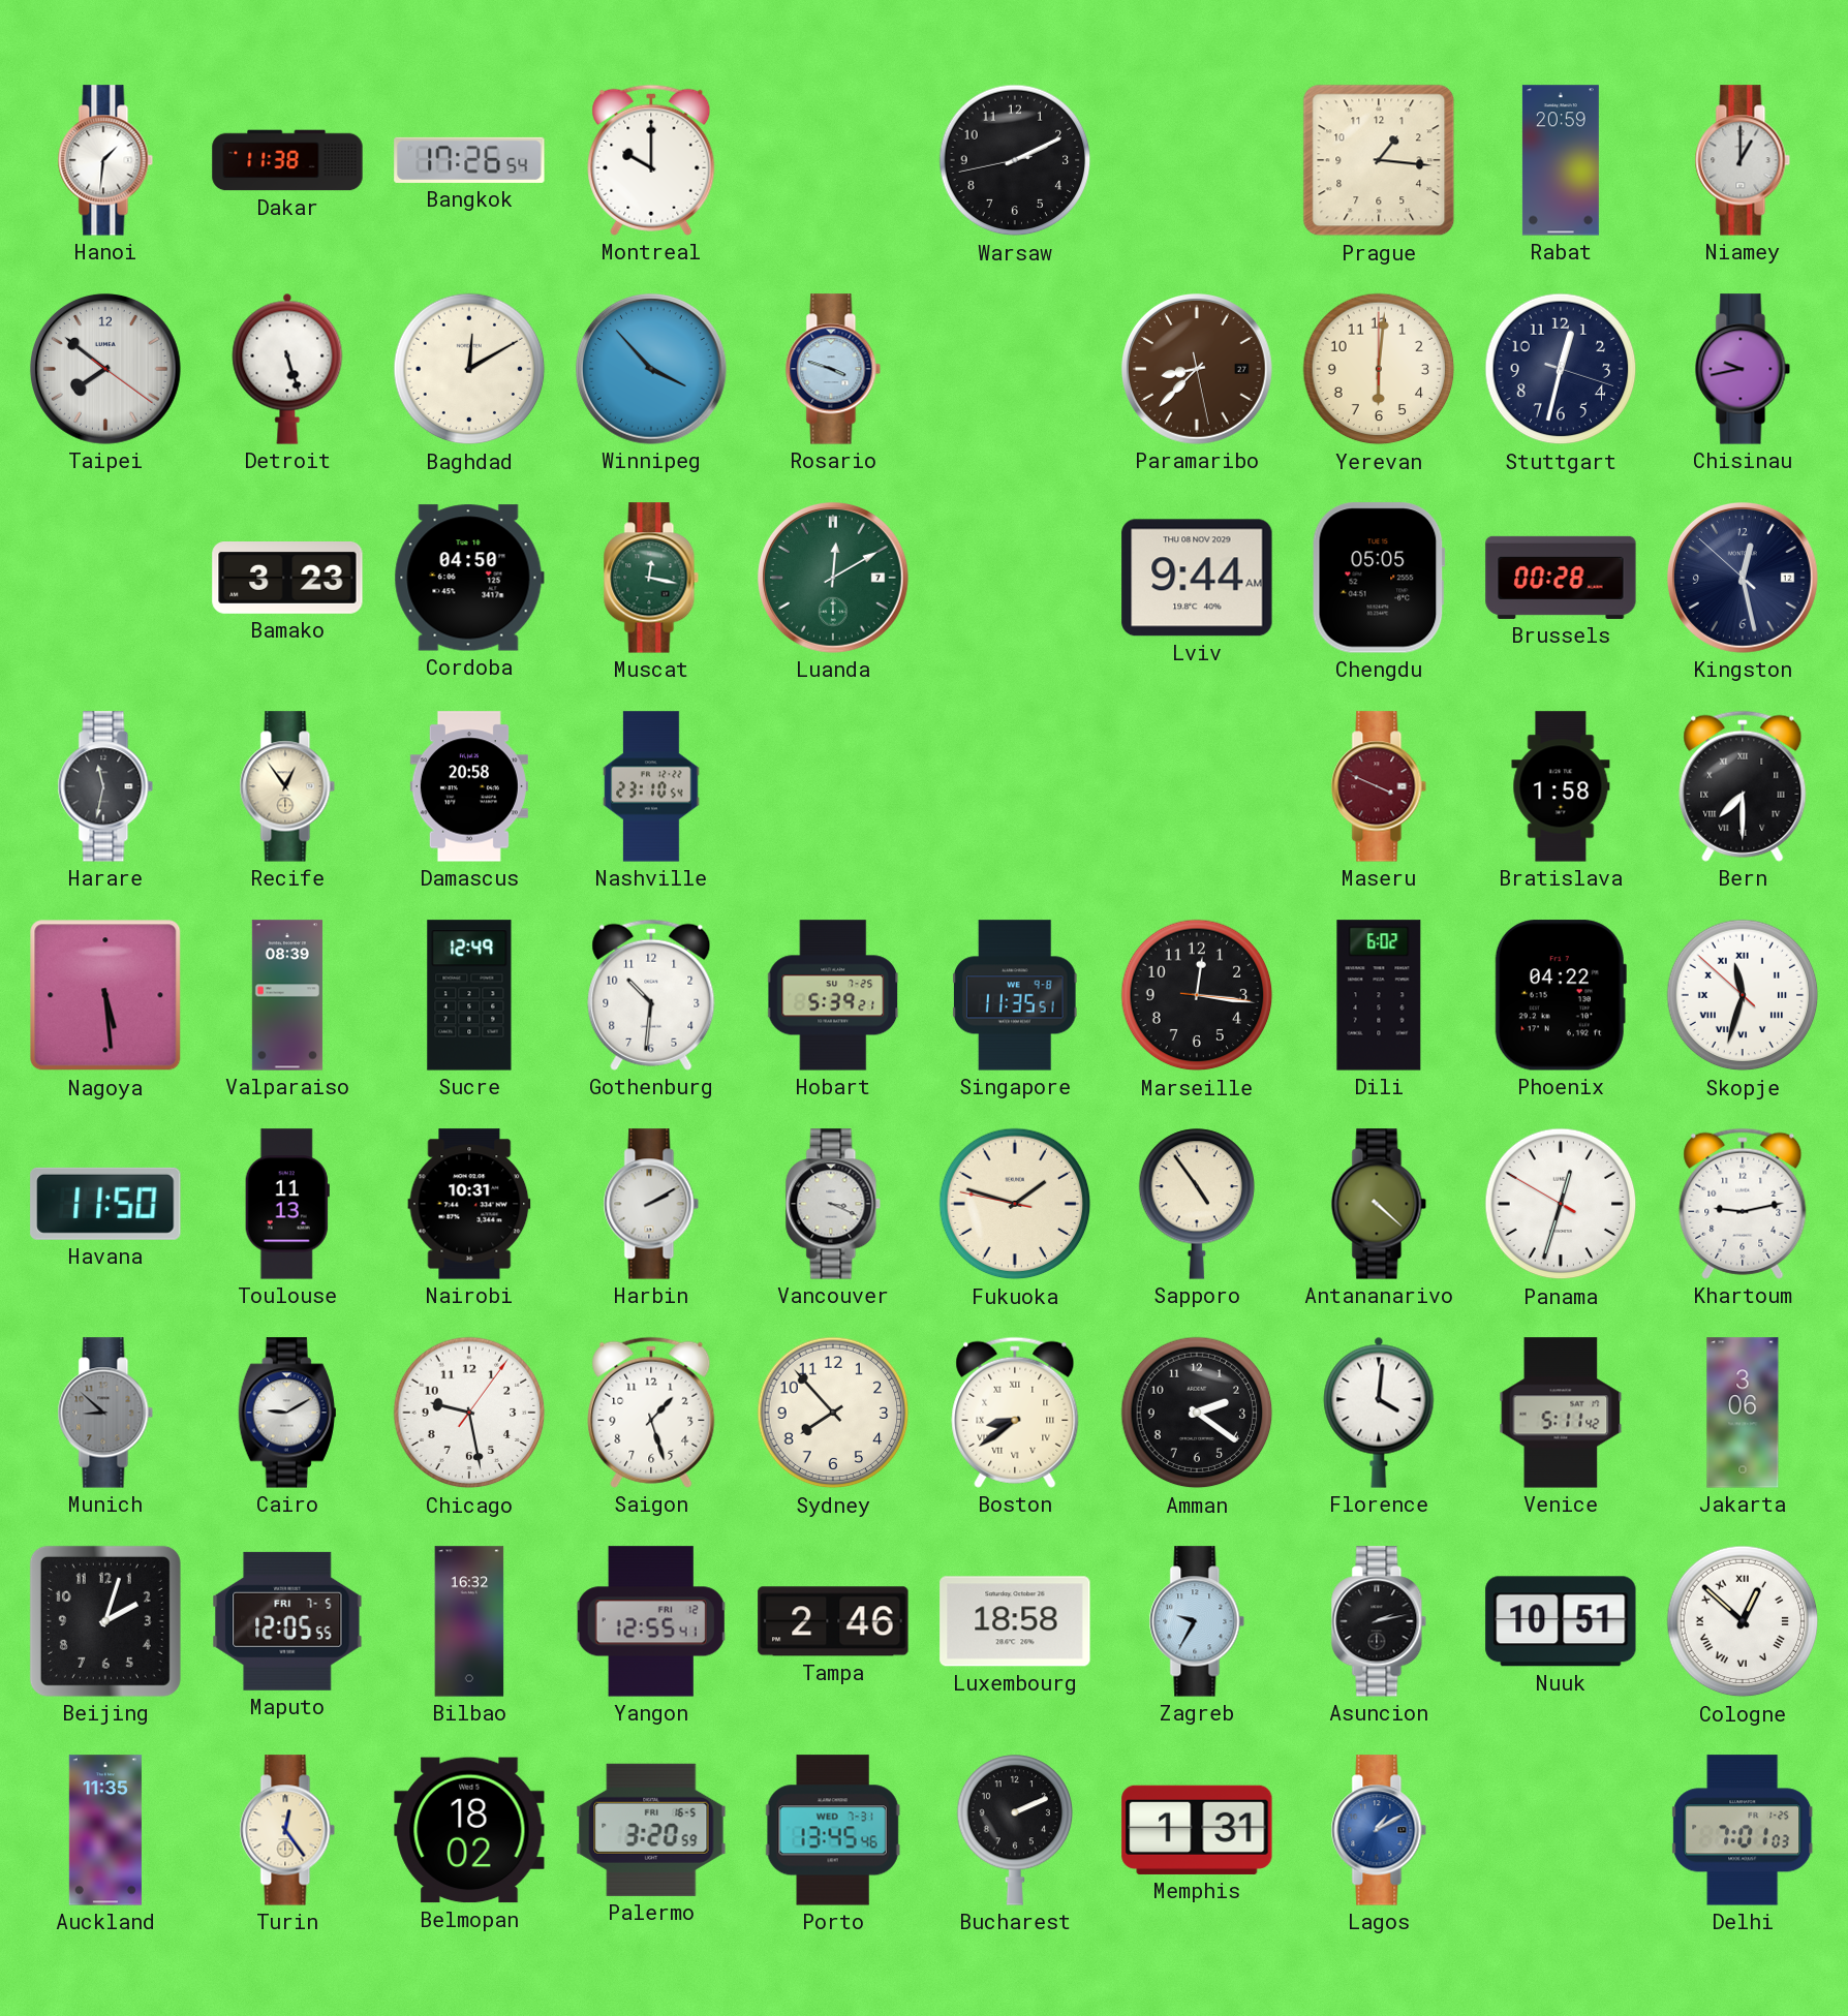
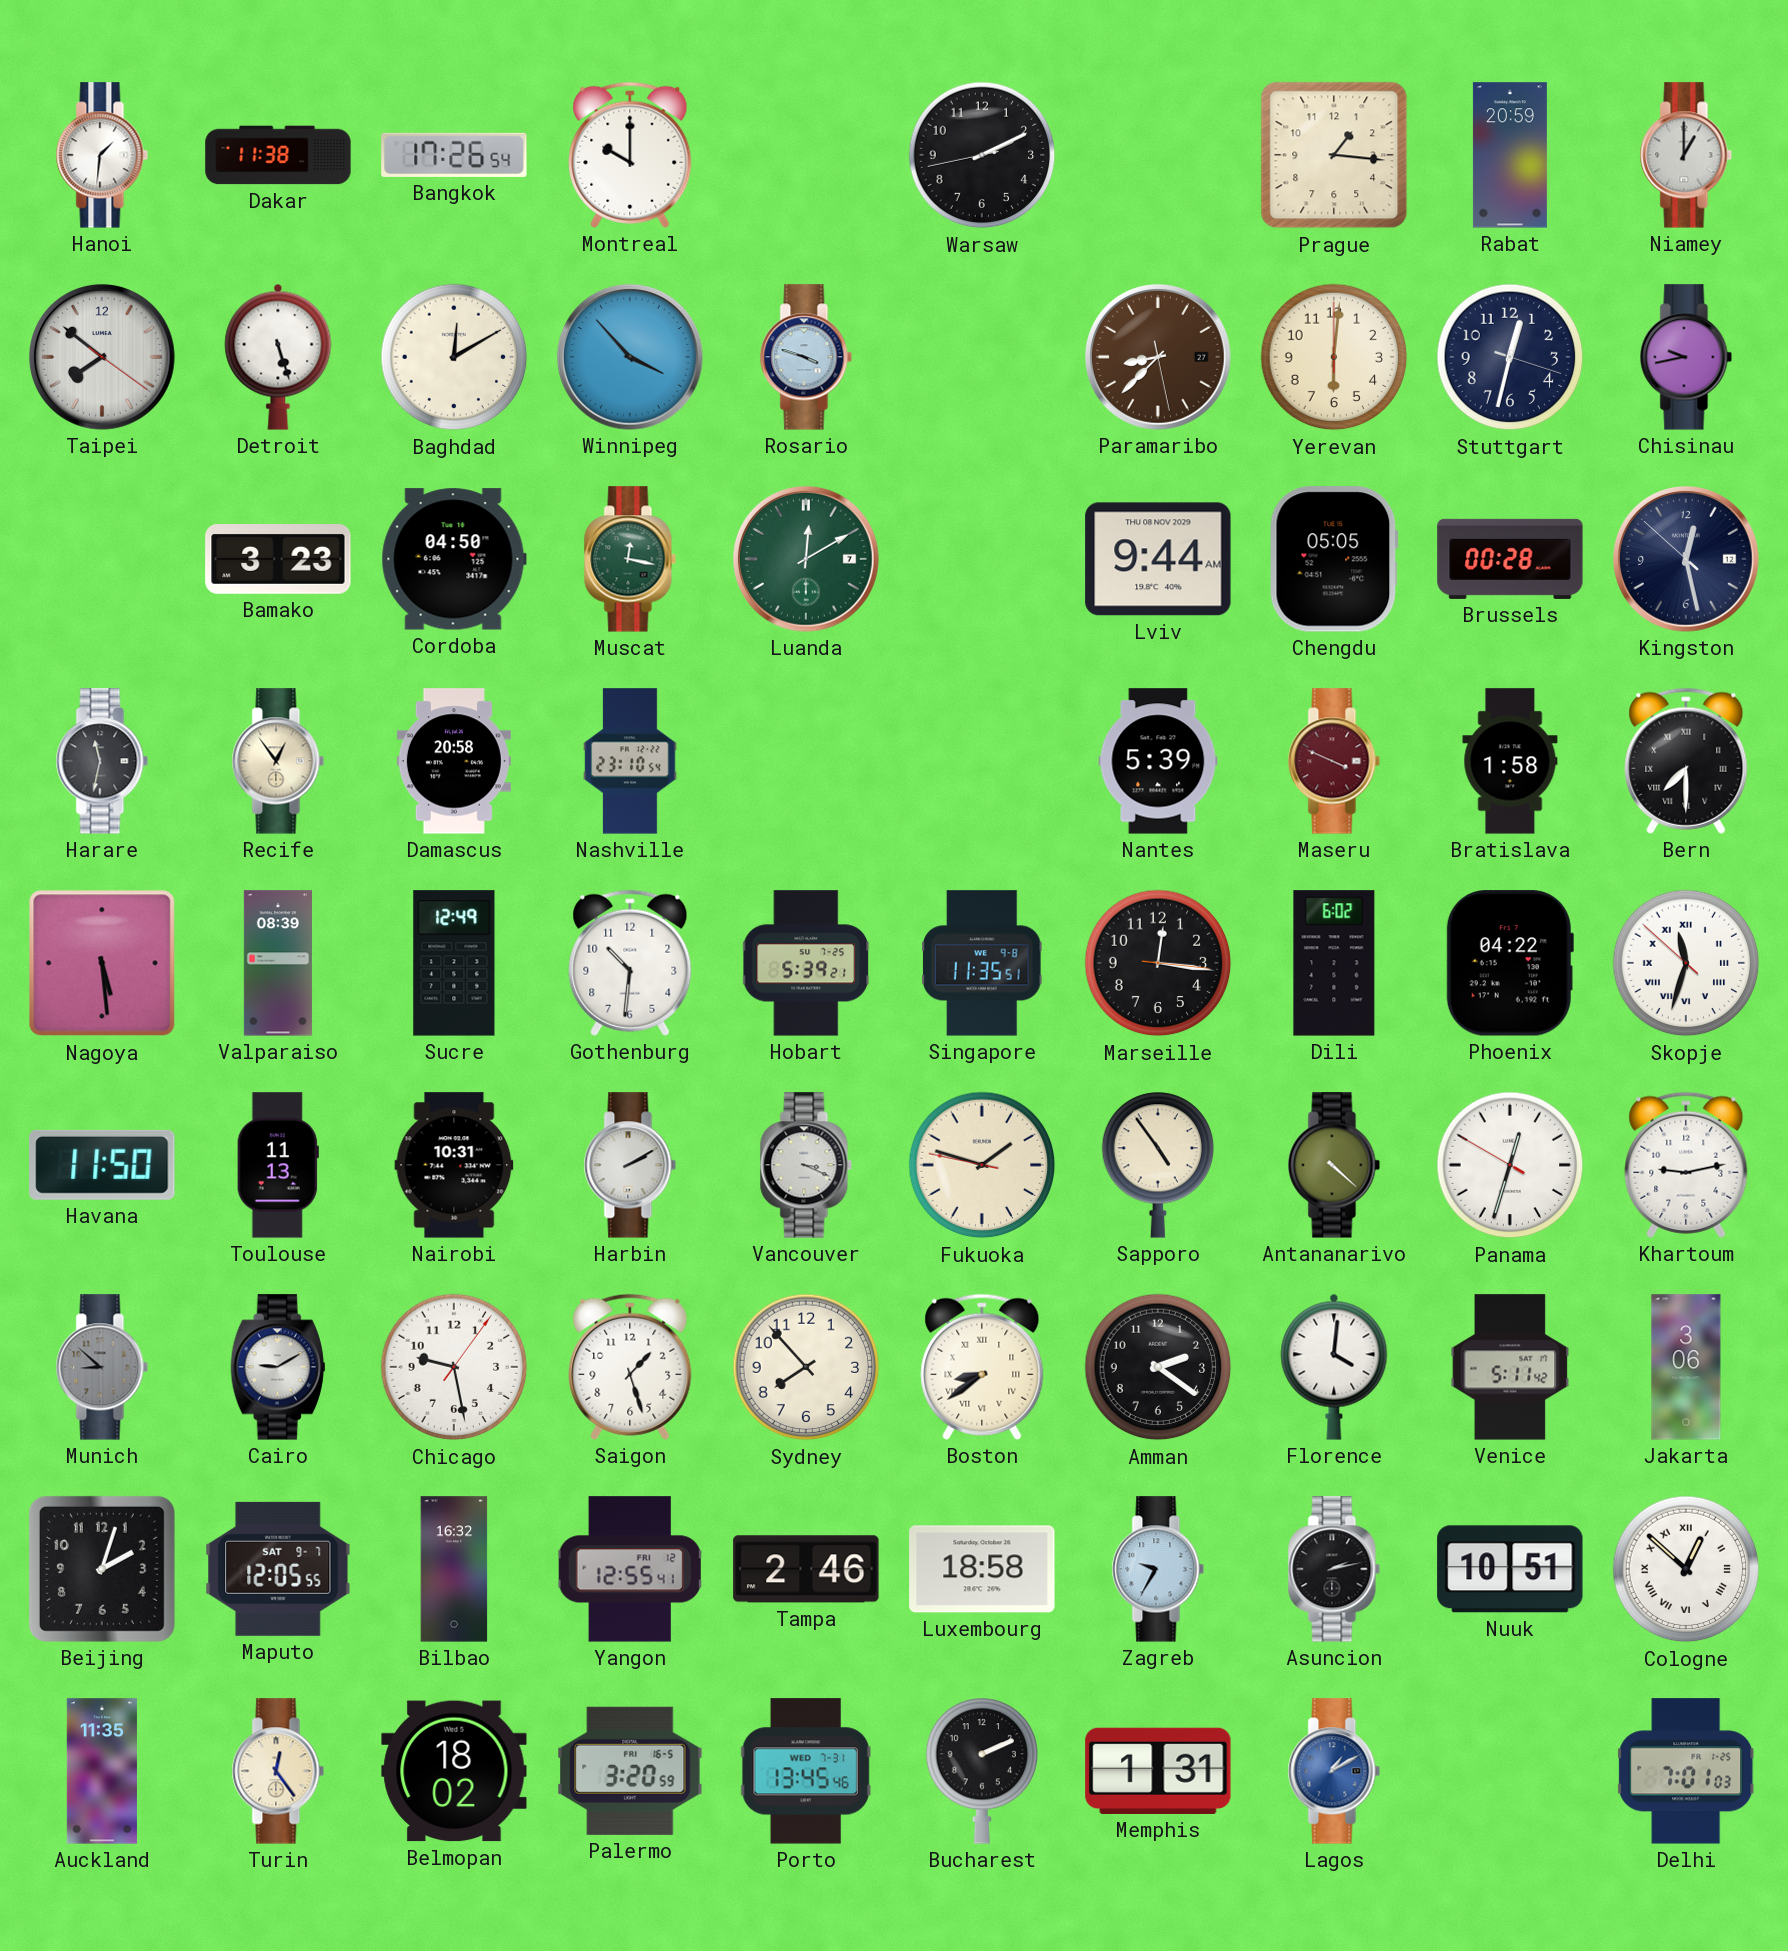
Nantes: none -> 5:39 (1158, 761)
Maputo date: FRI 7-5 -> SAT 9-7 (278, 1569)
